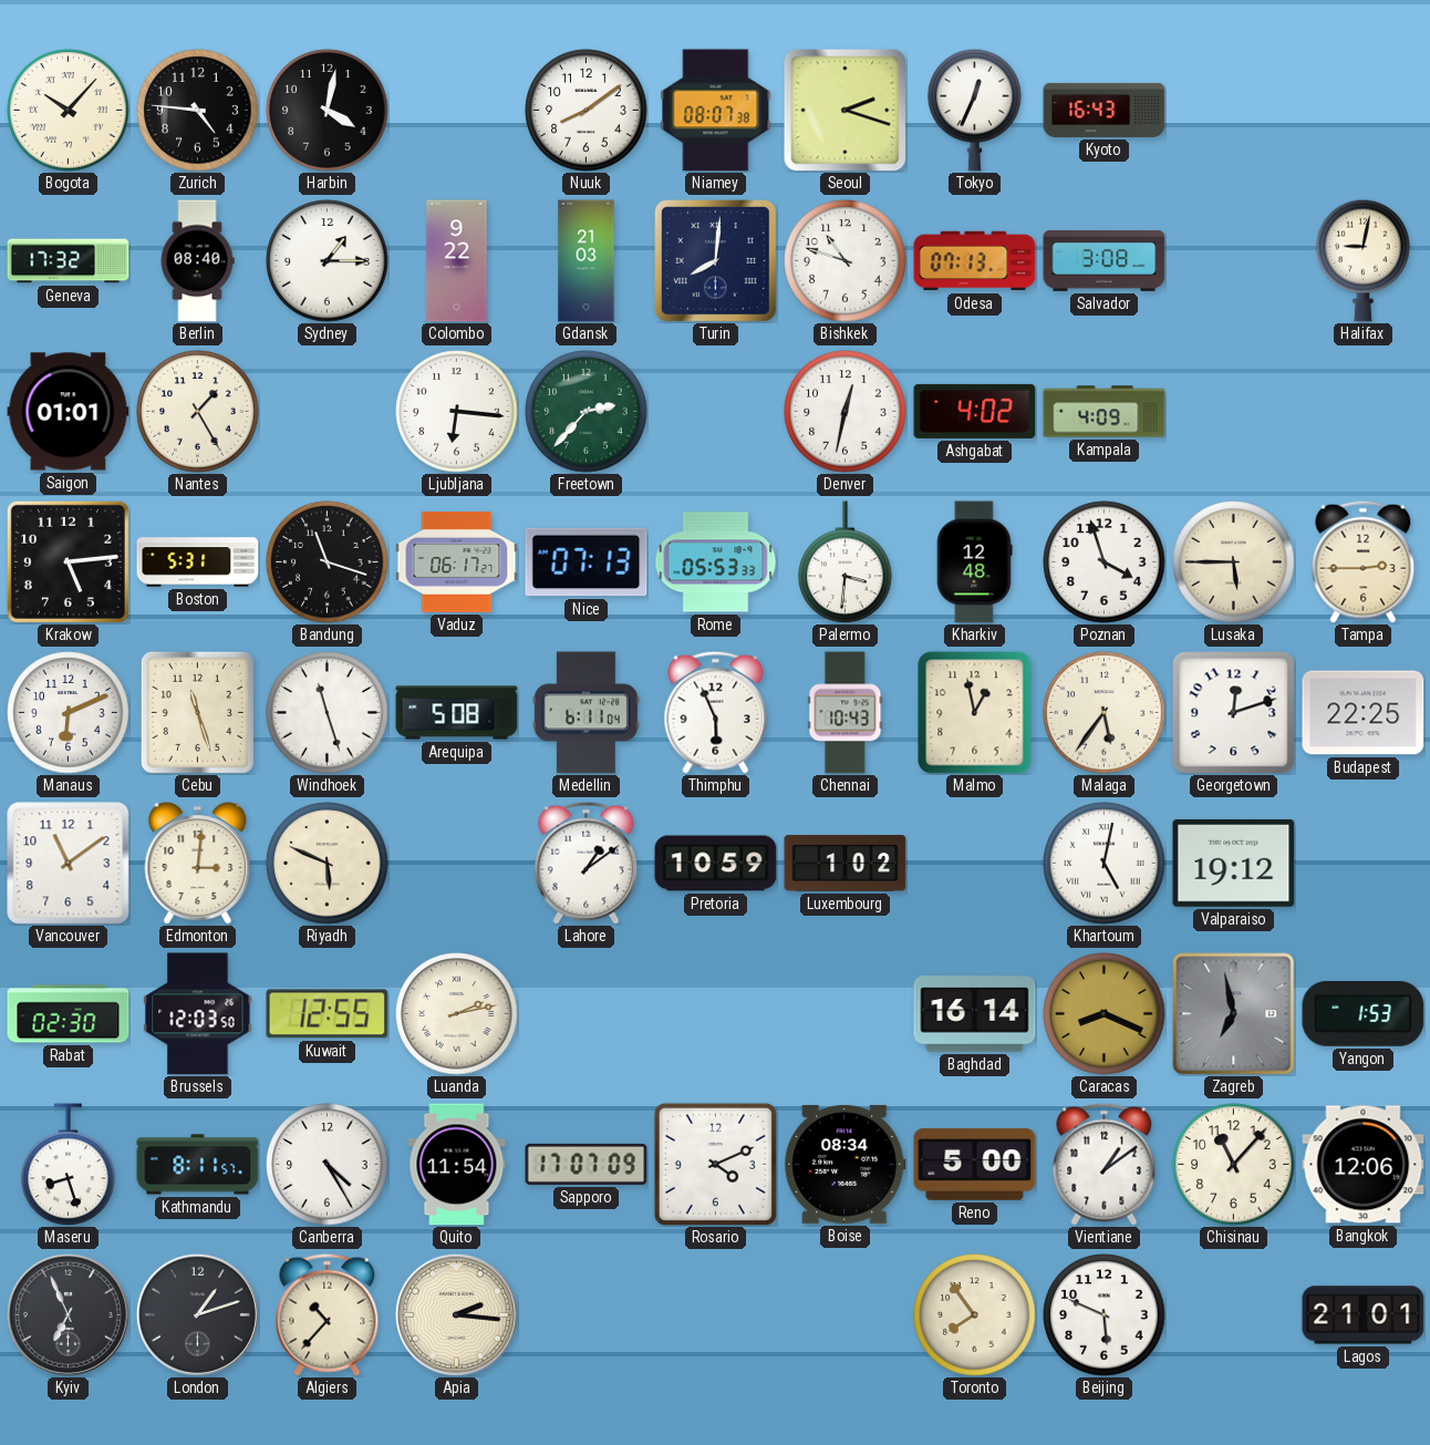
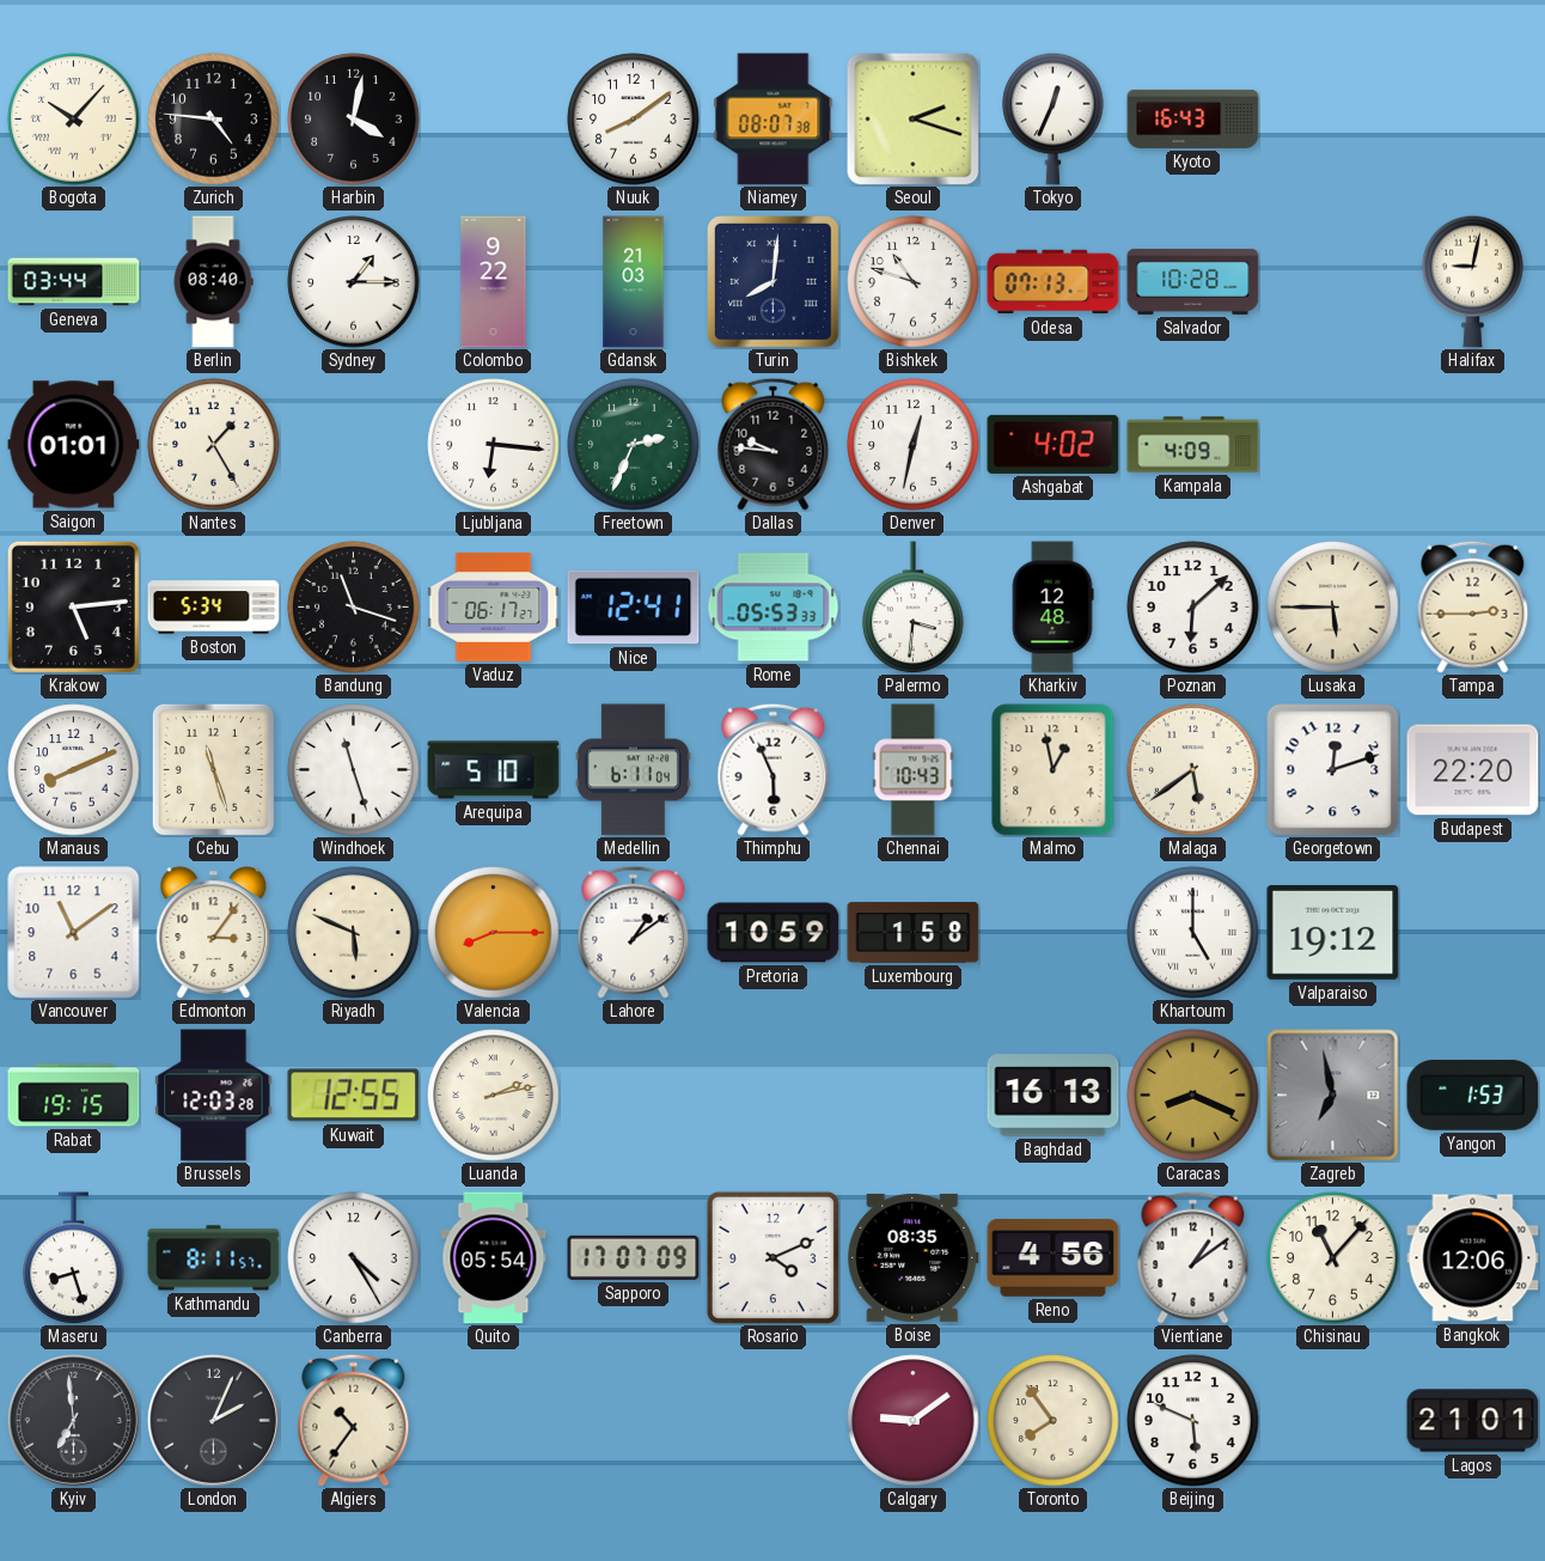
Geneva: 17:32 -> 03:44 (74, 282)
Salvador: 3:08 -> 10:28 (1193, 281)
Freetown: 2:37 -> 2:34 (634, 445)
Dallas: none -> 9:46 (774, 444)
Boston: 5:31 -> 5:34 (214, 608)
Nice: 07:13 -> 12:41 (634, 608)
Poznan: 3:57 -> 6:08 (1193, 608)
Manaus: 6:11 -> 8:11 (74, 770)
Arequipa: 5:08 -> 5:10 (494, 770)
Malaga: 5:36 -> 5:39 (1193, 770)
Budapest: 22:25 -> 22:20 (1473, 770)
Edmonton: 3:01 -> 3:06 (214, 933)
Valencia: none -> 8:15 (494, 933)
Luxembourg: 1:02 -> 1:58 (914, 933)
Khartoum: 5:02 -> 5:00 (1193, 933)
Rabat: 02:30 -> 19:15 (74, 1096)
Brussels: 12:03:50 -> 12:03:28 (214, 1096)
Baghdad: 16:14 -> 16:13 (1054, 1096)
Quito: 11:54 -> 05:54 (494, 1258)
Boise: 08:34 -> 08:35 (914, 1257)
Reno: 5:00 -> 4:56 (1054, 1258)
Kyiv: 6:56 -> 6:59 (73, 1420)
London: 1:12 -> 2:04 (213, 1420)
Algiers: 10:37 -> 10:36 (354, 1420)
Apia: 2:16 -> none (456, 1314)
Calgary: none -> 9:09 (914, 1421)
